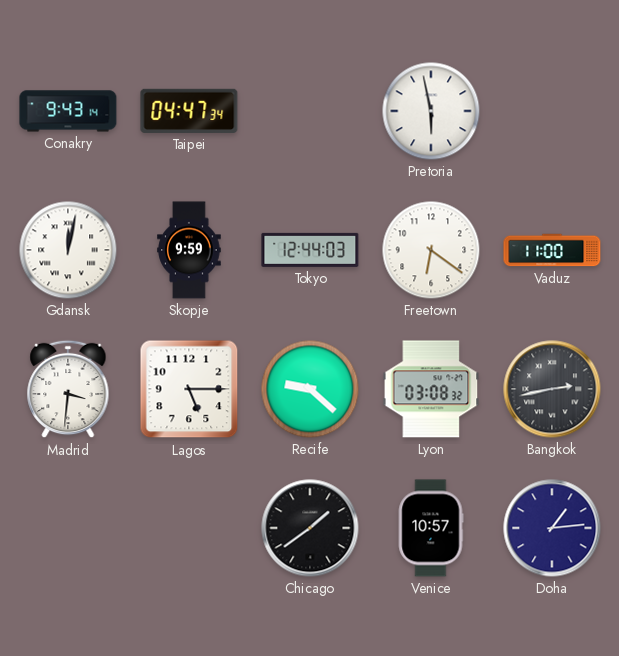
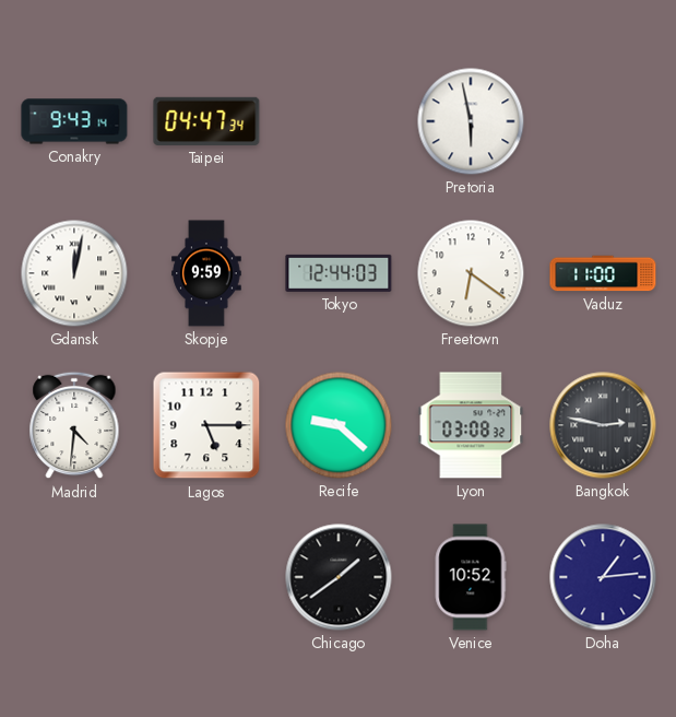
Madrid: 3:31 -> 4:31 (74, 425)
Bangkok: 2:43 -> 2:47 (603, 425)
Venice: 10:57 -> 10:52 (471, 577)
